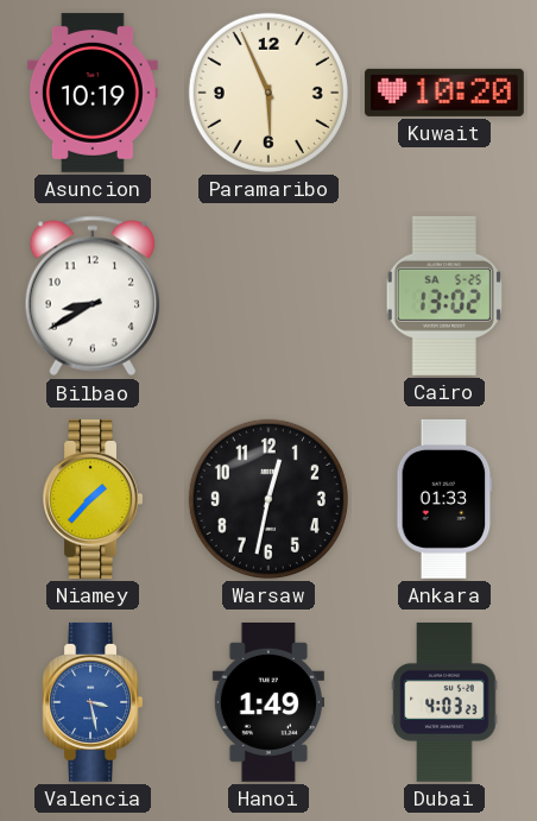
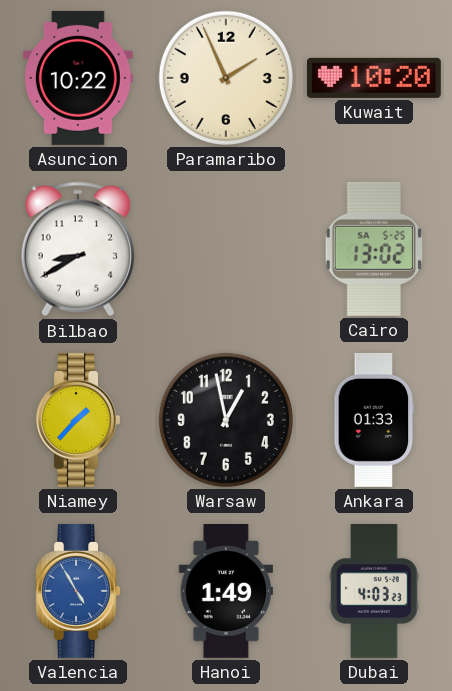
Asuncion: 10:19 -> 10:22 (78, 78)
Paramaribo: 5:56 -> 1:56 (226, 78)
Warsaw: 12:32 -> 12:58 (226, 420)
Valencia: 3:28 -> 4:55 (78, 591)
